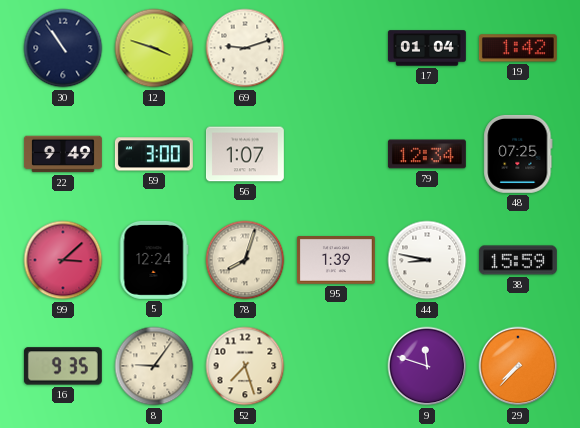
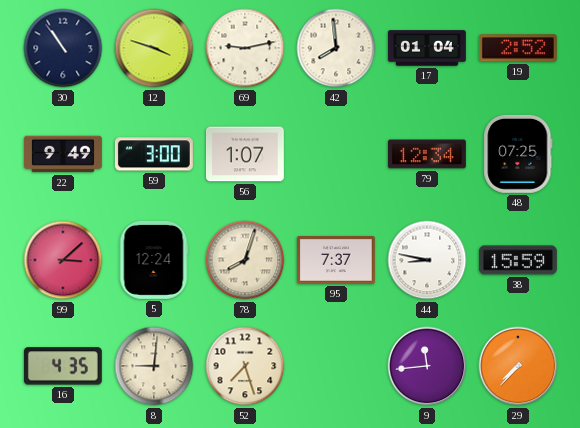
69: 9:12 -> 9:13 (245, 48)
42: none -> 7:59 (336, 48)
19: 1:42 -> 2:52 (518, 48)
95: 1:39 -> 7:37 (336, 261)
16: 9:35 -> 4:35 (63, 366)
8: 9:06 -> 9:01 (154, 366)
9: 11:48 -> 11:44 (427, 366)
